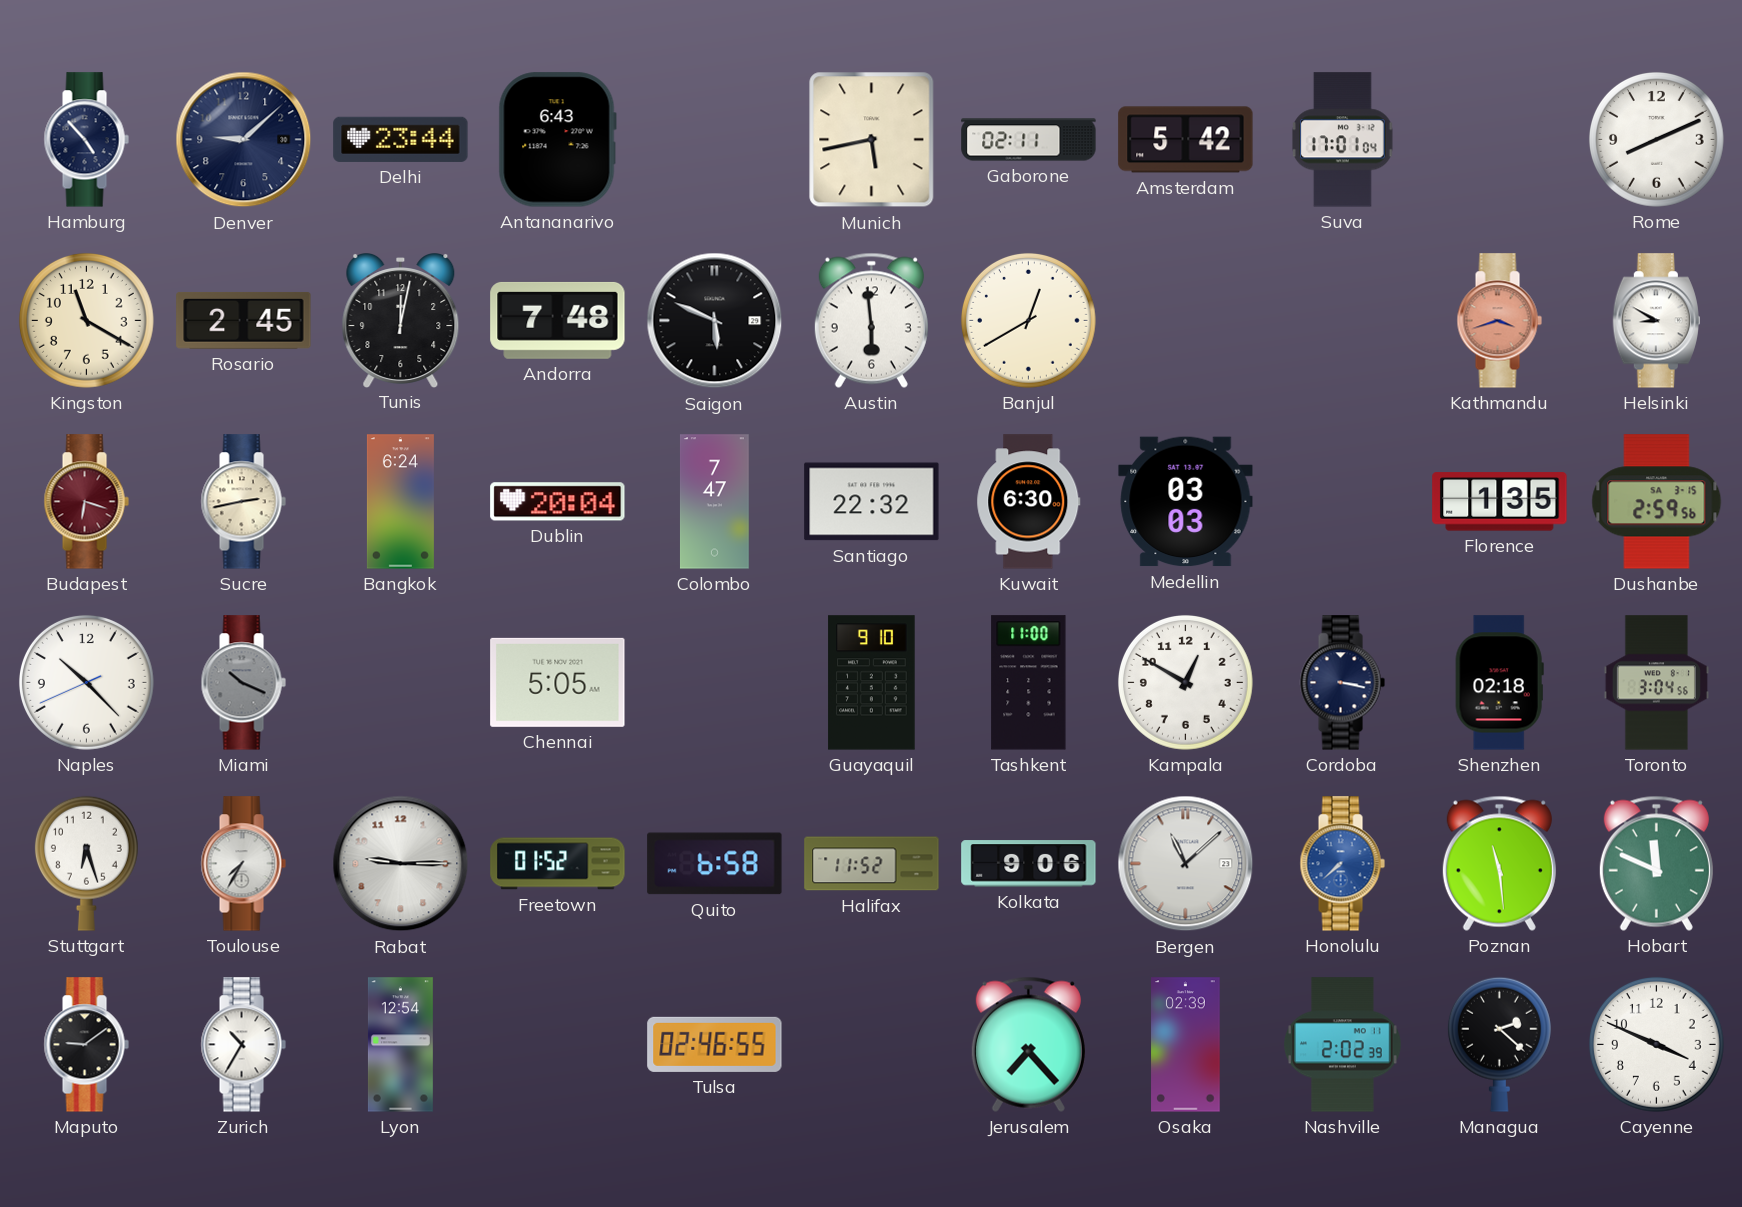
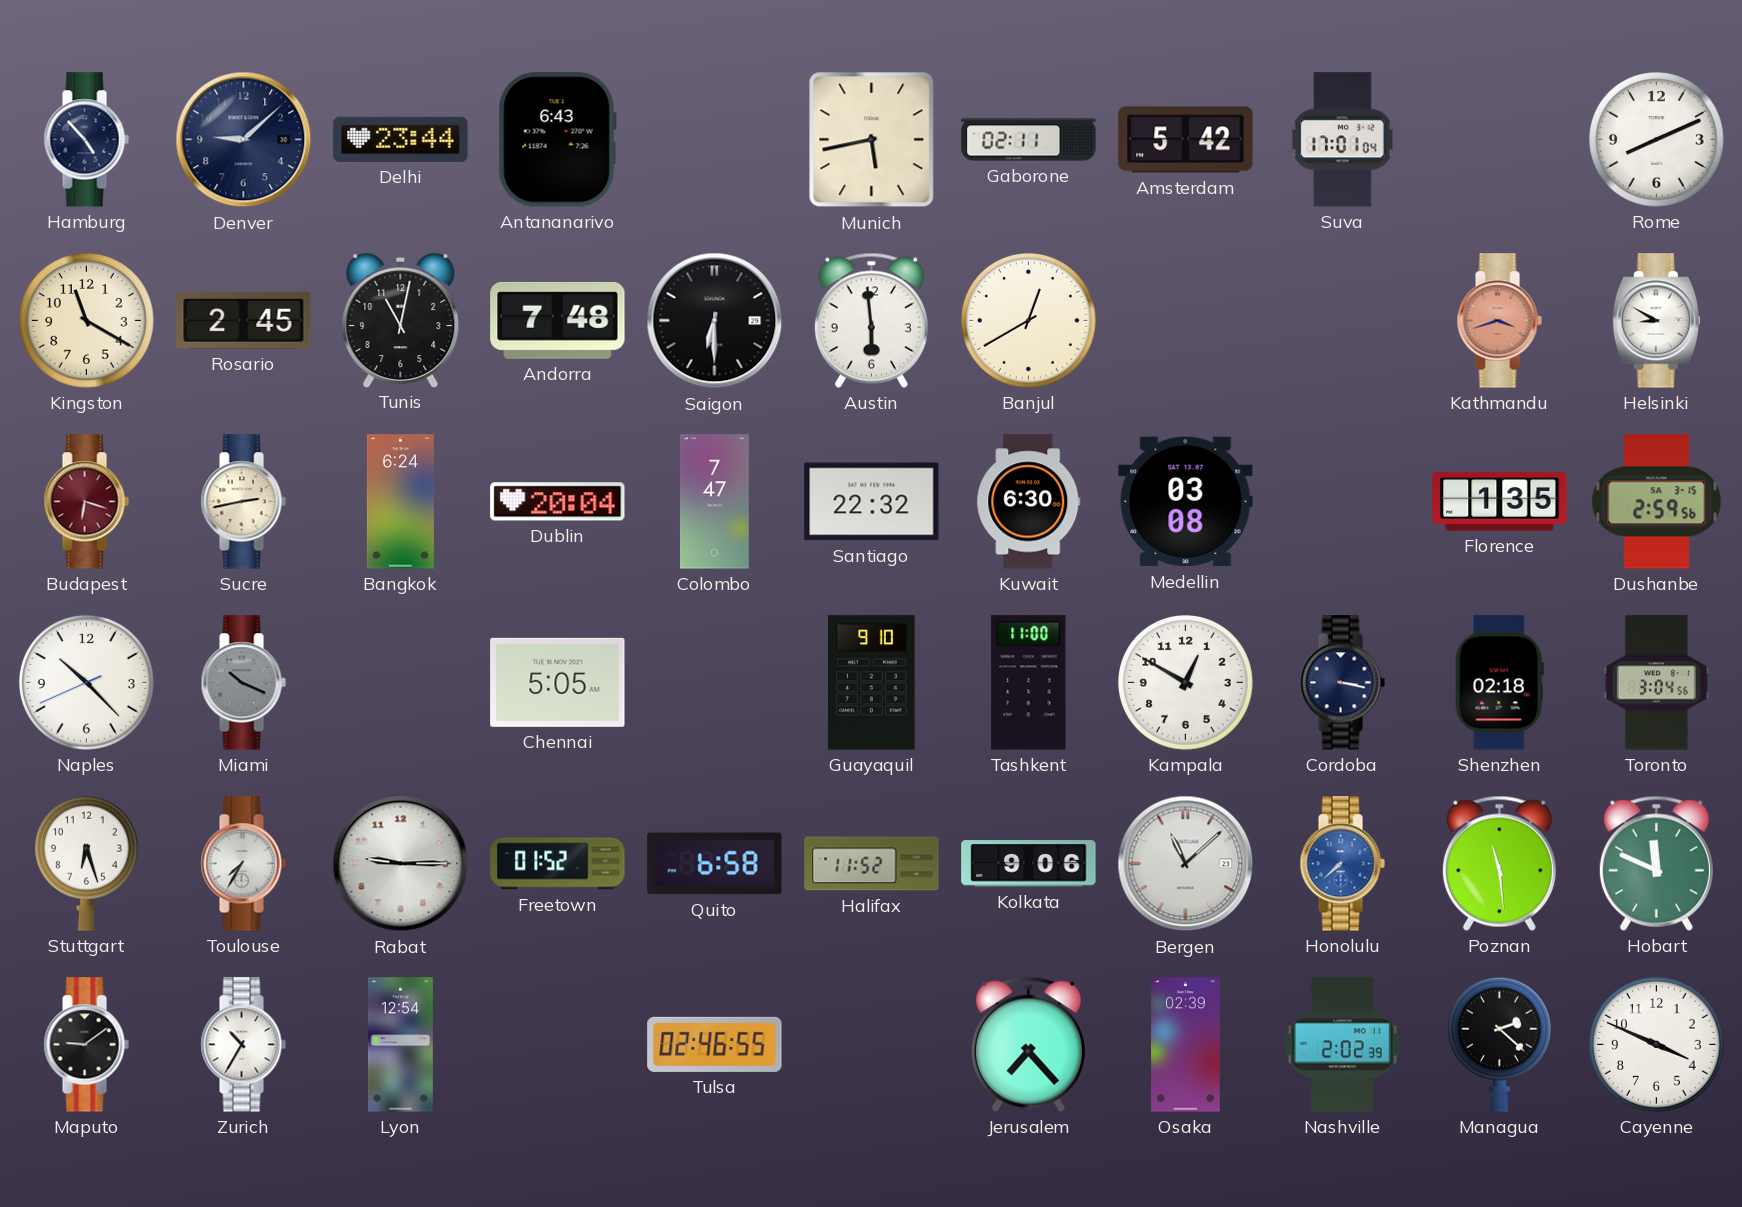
Tunis: 12:02 -> 11:02 (401, 321)
Saigon: 5:49 -> 6:30 (715, 321)
Medellin: 03:03 -> 03:08 (1186, 502)
